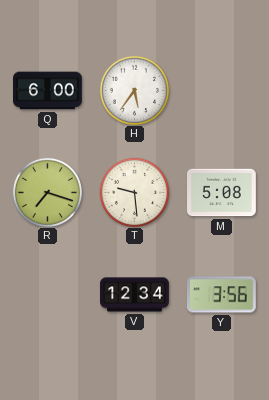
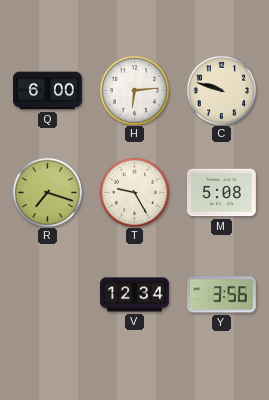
H: 5:36 -> 6:14 (134, 90)
C: none -> 9:48 (221, 90)
T: 9:29 -> 9:25 (134, 192)
